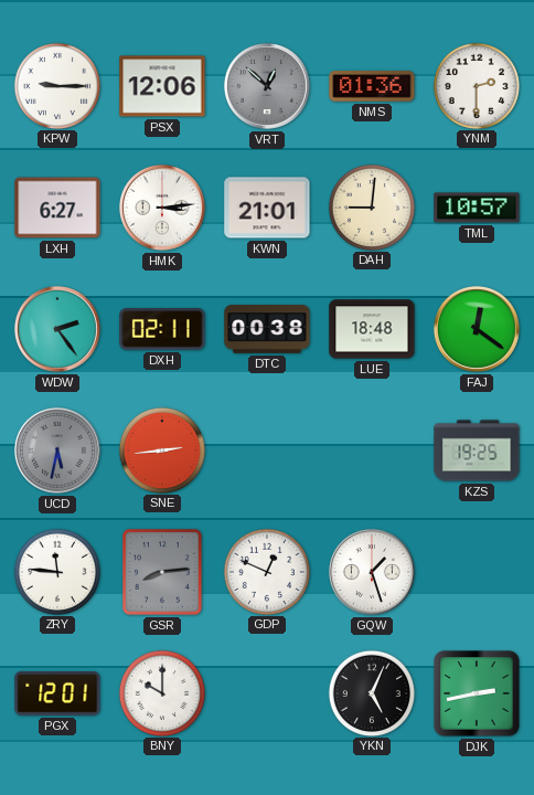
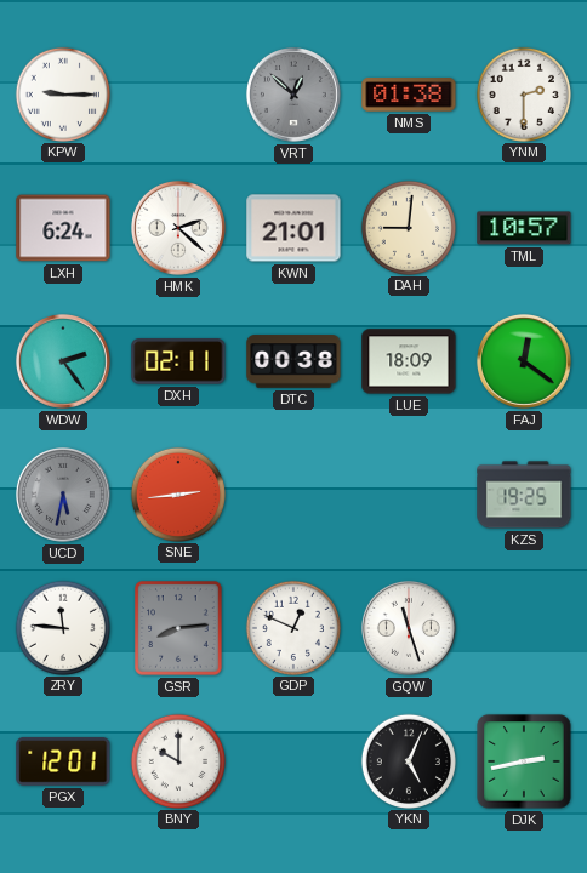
PSX: 12:06 -> none (162, 86)
NMS: 01:36 -> 01:38 (409, 95)
LXH: 6:27 -> 6:24 (63, 228)
HMK: 3:14 -> 2:22 (178, 228)
LUE: 18:48 -> 18:09 (409, 361)
GQW: 1:27 -> 11:27 (409, 628)
